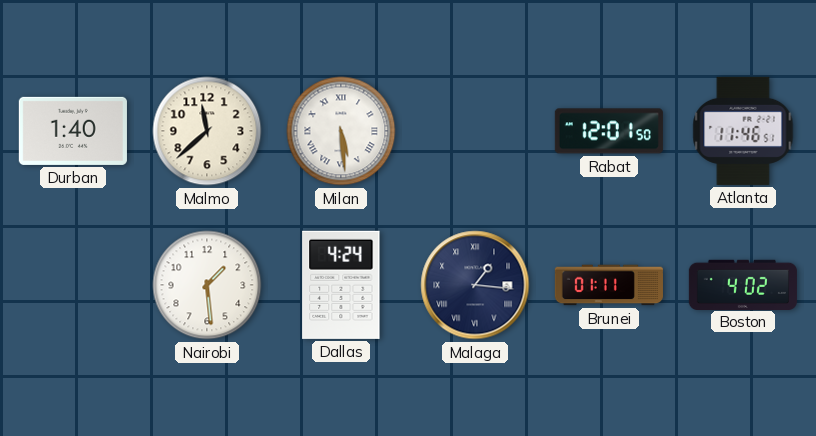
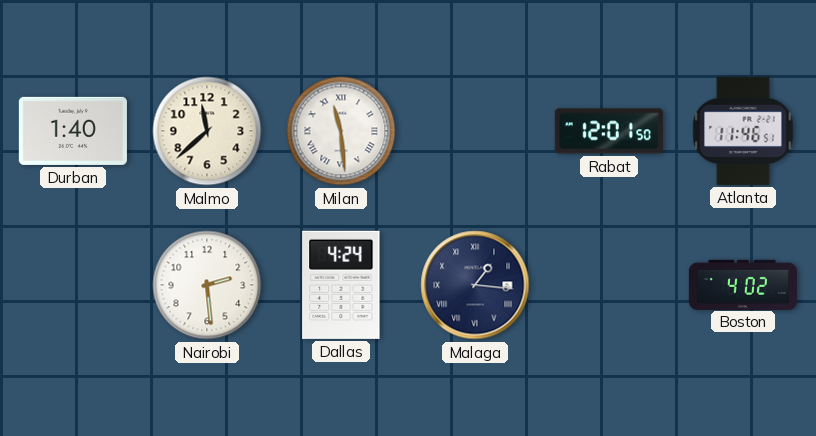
Milan: 5:29 -> 11:29 (341, 131)
Nairobi: 1:29 -> 2:29 (207, 285)
Brunei: 01:11 -> none (609, 285)
